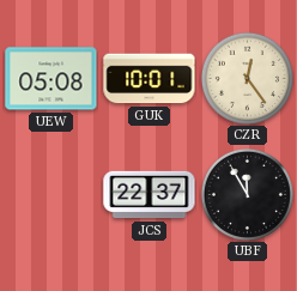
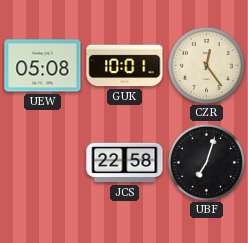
JCS: 22:37 -> 22:58 (125, 163)
UBF: 11:55 -> 7:03 (206, 162)
